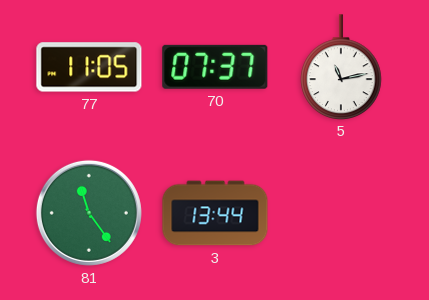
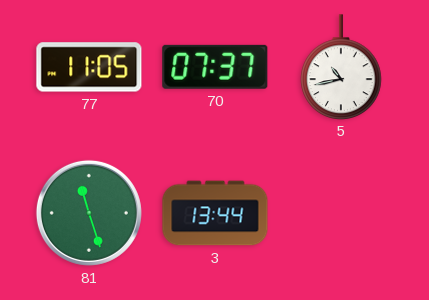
5: 11:13 -> 10:43 (341, 67)
81: 11:24 -> 11:27 (89, 213)
